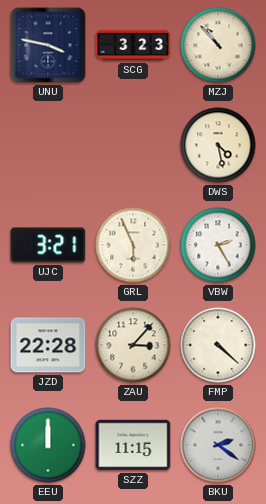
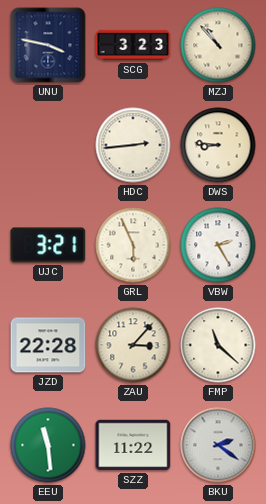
HDC: none -> 2:44 (133, 145)
DWS: 4:28 -> 8:46 (218, 145)
FMP: 4:22 -> 11:22 (218, 345)
EEU: 12:00 -> 11:29 (48, 445)
SZZ: 11:15 -> 11:22 (133, 445)
